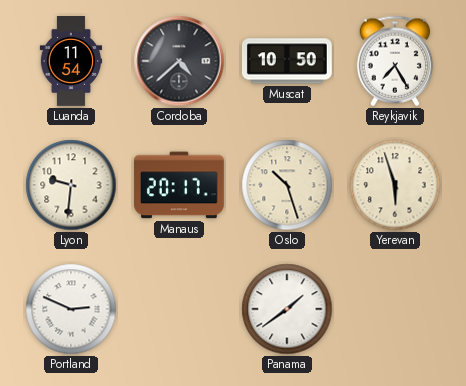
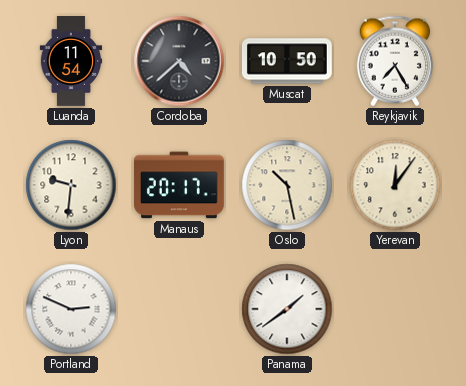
Oslo: 10:27 -> 10:28 (287, 185)
Yerevan: 5:57 -> 12:06 (395, 185)
